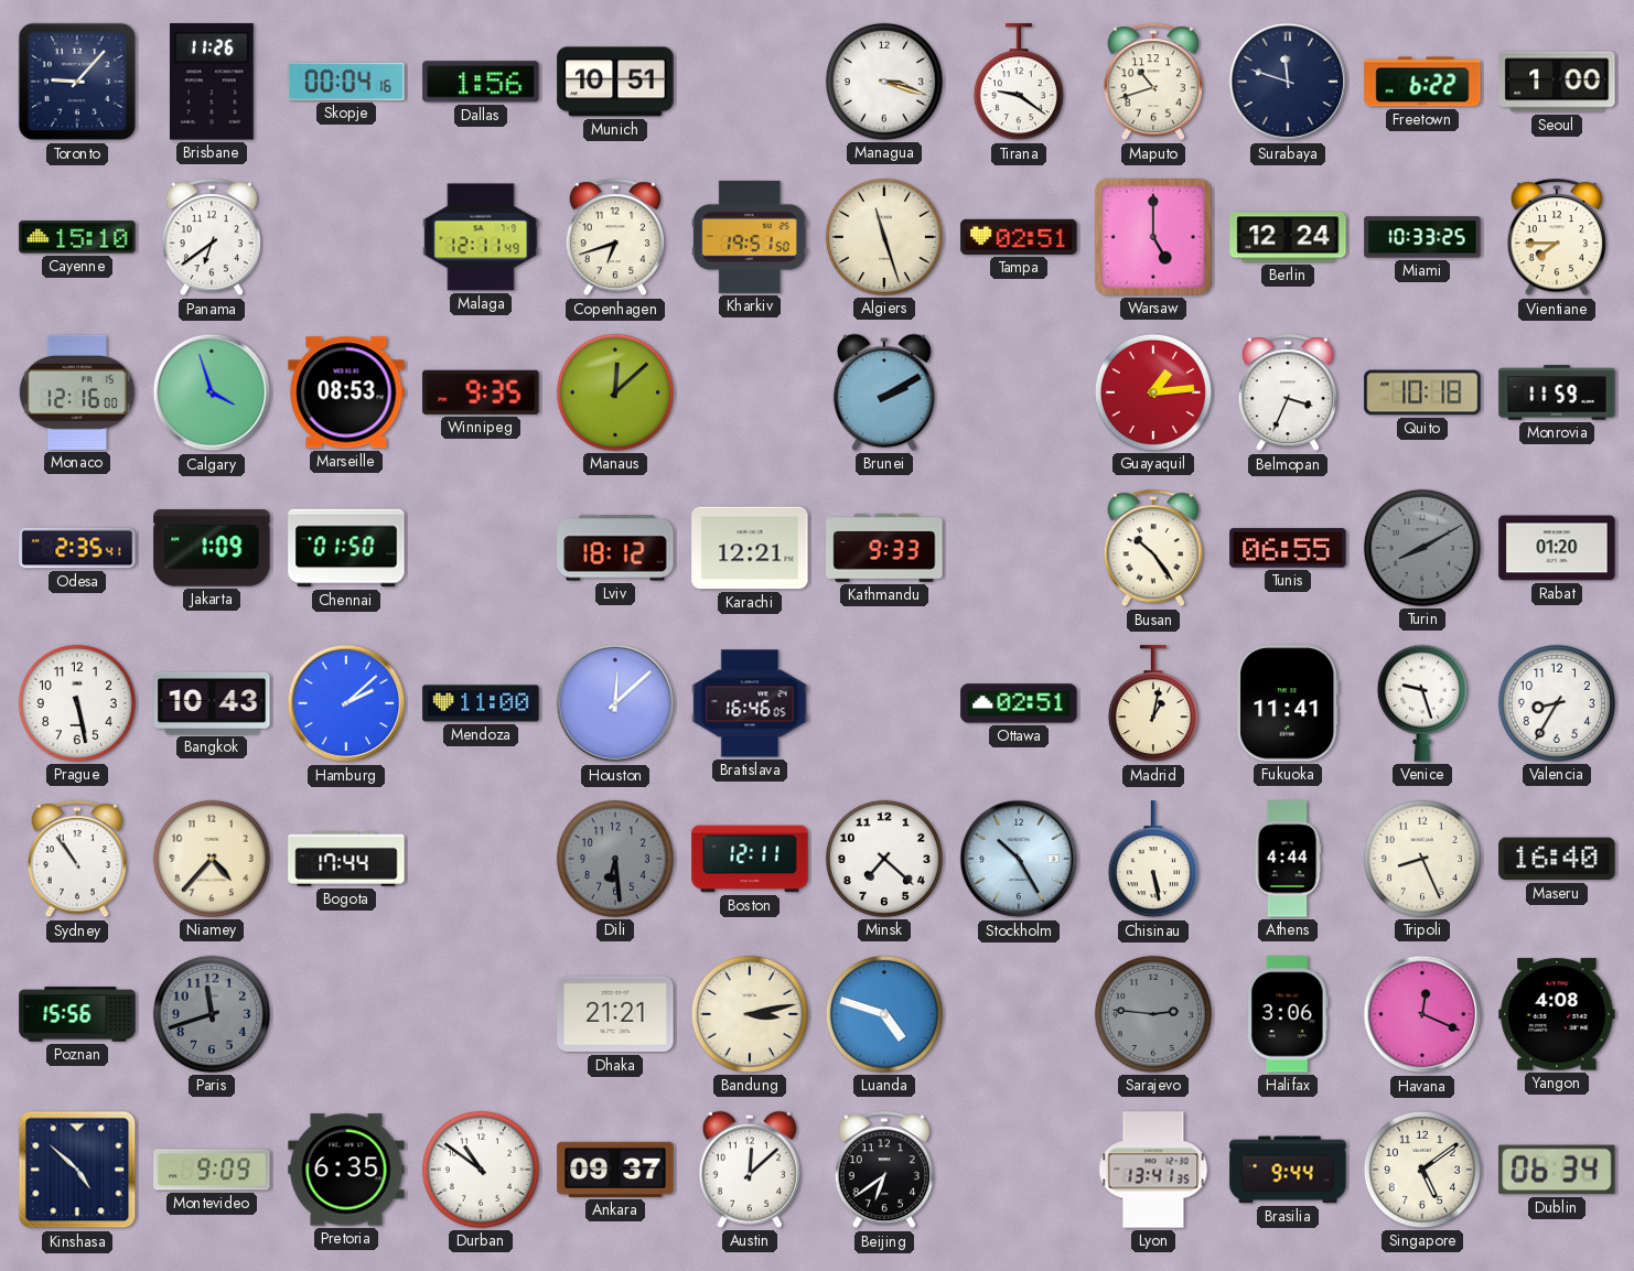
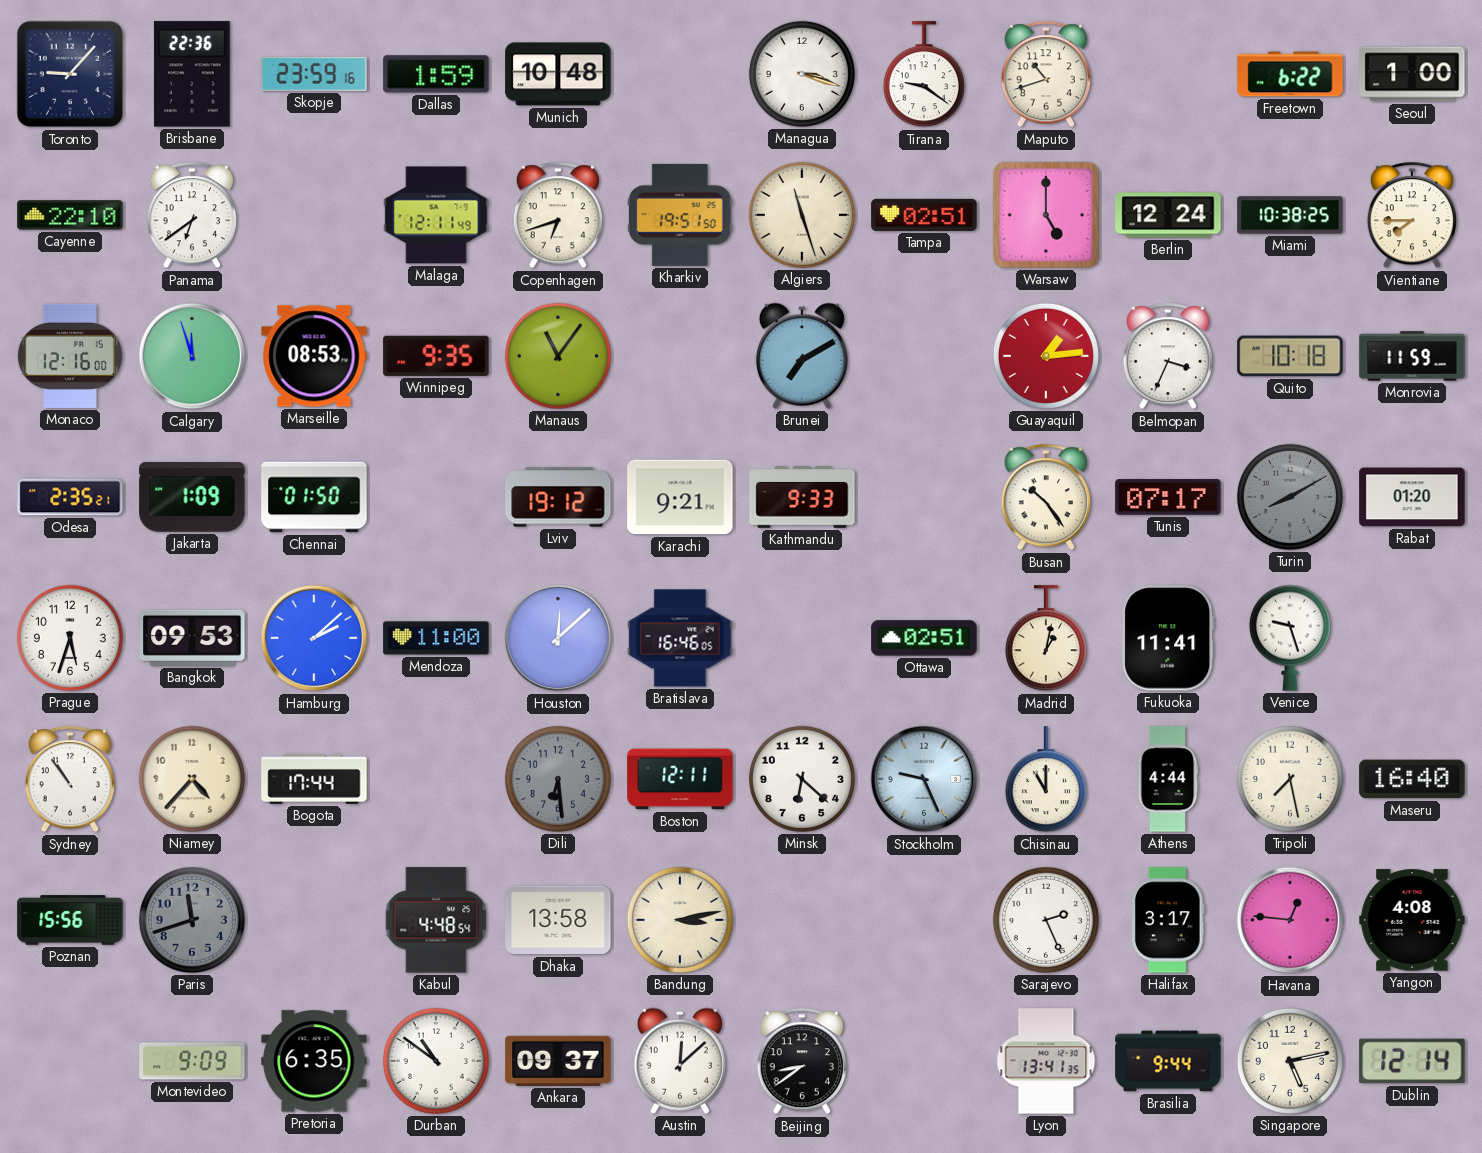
Brisbane: 11:26 -> 22:36 (192, 74)
Skopje: 00:04 -> 23:59 (314, 74)
Dallas: 1:56 -> 1:59 (436, 74)
Munich: 10:51 -> 10:48 (558, 74)
Surabaya: 11:48 -> none (1288, 82)
Cayenne: 15:10 -> 22:10 (70, 215)
Miami: 10:33 -> 10:38 (1290, 215)
Calgary: 3:57 -> 11:57 (192, 356)
Manaus: 12:08 -> 11:06 (558, 356)
Brunei: 2:10 -> 7:10 (802, 356)
Odesa: 2:35:41 -> 2:35:21 (70, 497)
Lviv: 18:12 -> 19:12 (558, 497)
Karachi: 12:21 -> 9:21 (680, 497)
Tunis: 06:55 -> 07:17 (1168, 497)
Prague: 5:28 -> 5:33 (70, 638)
Bangkok: 10:43 -> 09:53 (192, 638)
Valencia: 8:35 -> none (1557, 703)
Minsk: 7:22 -> 6:22 (802, 779)
Stockholm: 10:25 -> 9:26 (924, 779)
Chisinau: 5:28 -> 11:00 (1046, 780)
Tripoli: 8:26 -> 7:28 (1290, 779)
Kabul: none -> 4:48 (436, 920)
Dhaka: 21:21 -> 13:58 (558, 920)
Luanda: 4:48 -> none (884, 1014)
Sarajevo: 2:46 -> 2:26 (1046, 920)
Sarajevo dial: grey -> white (1046, 920)
Halifax: 3:06 -> 3:17 (1168, 920)
Havana: 12:19 -> 12:46 (1290, 920)
Kinshasa: 4:52 -> none (77, 1170)
Beijing: 6:39 -> 8:39 (801, 1062)
Singapore: 5:09 -> 5:13 (1290, 1061)
Dublin: 06:34 -> 12:14 (1412, 1061)
